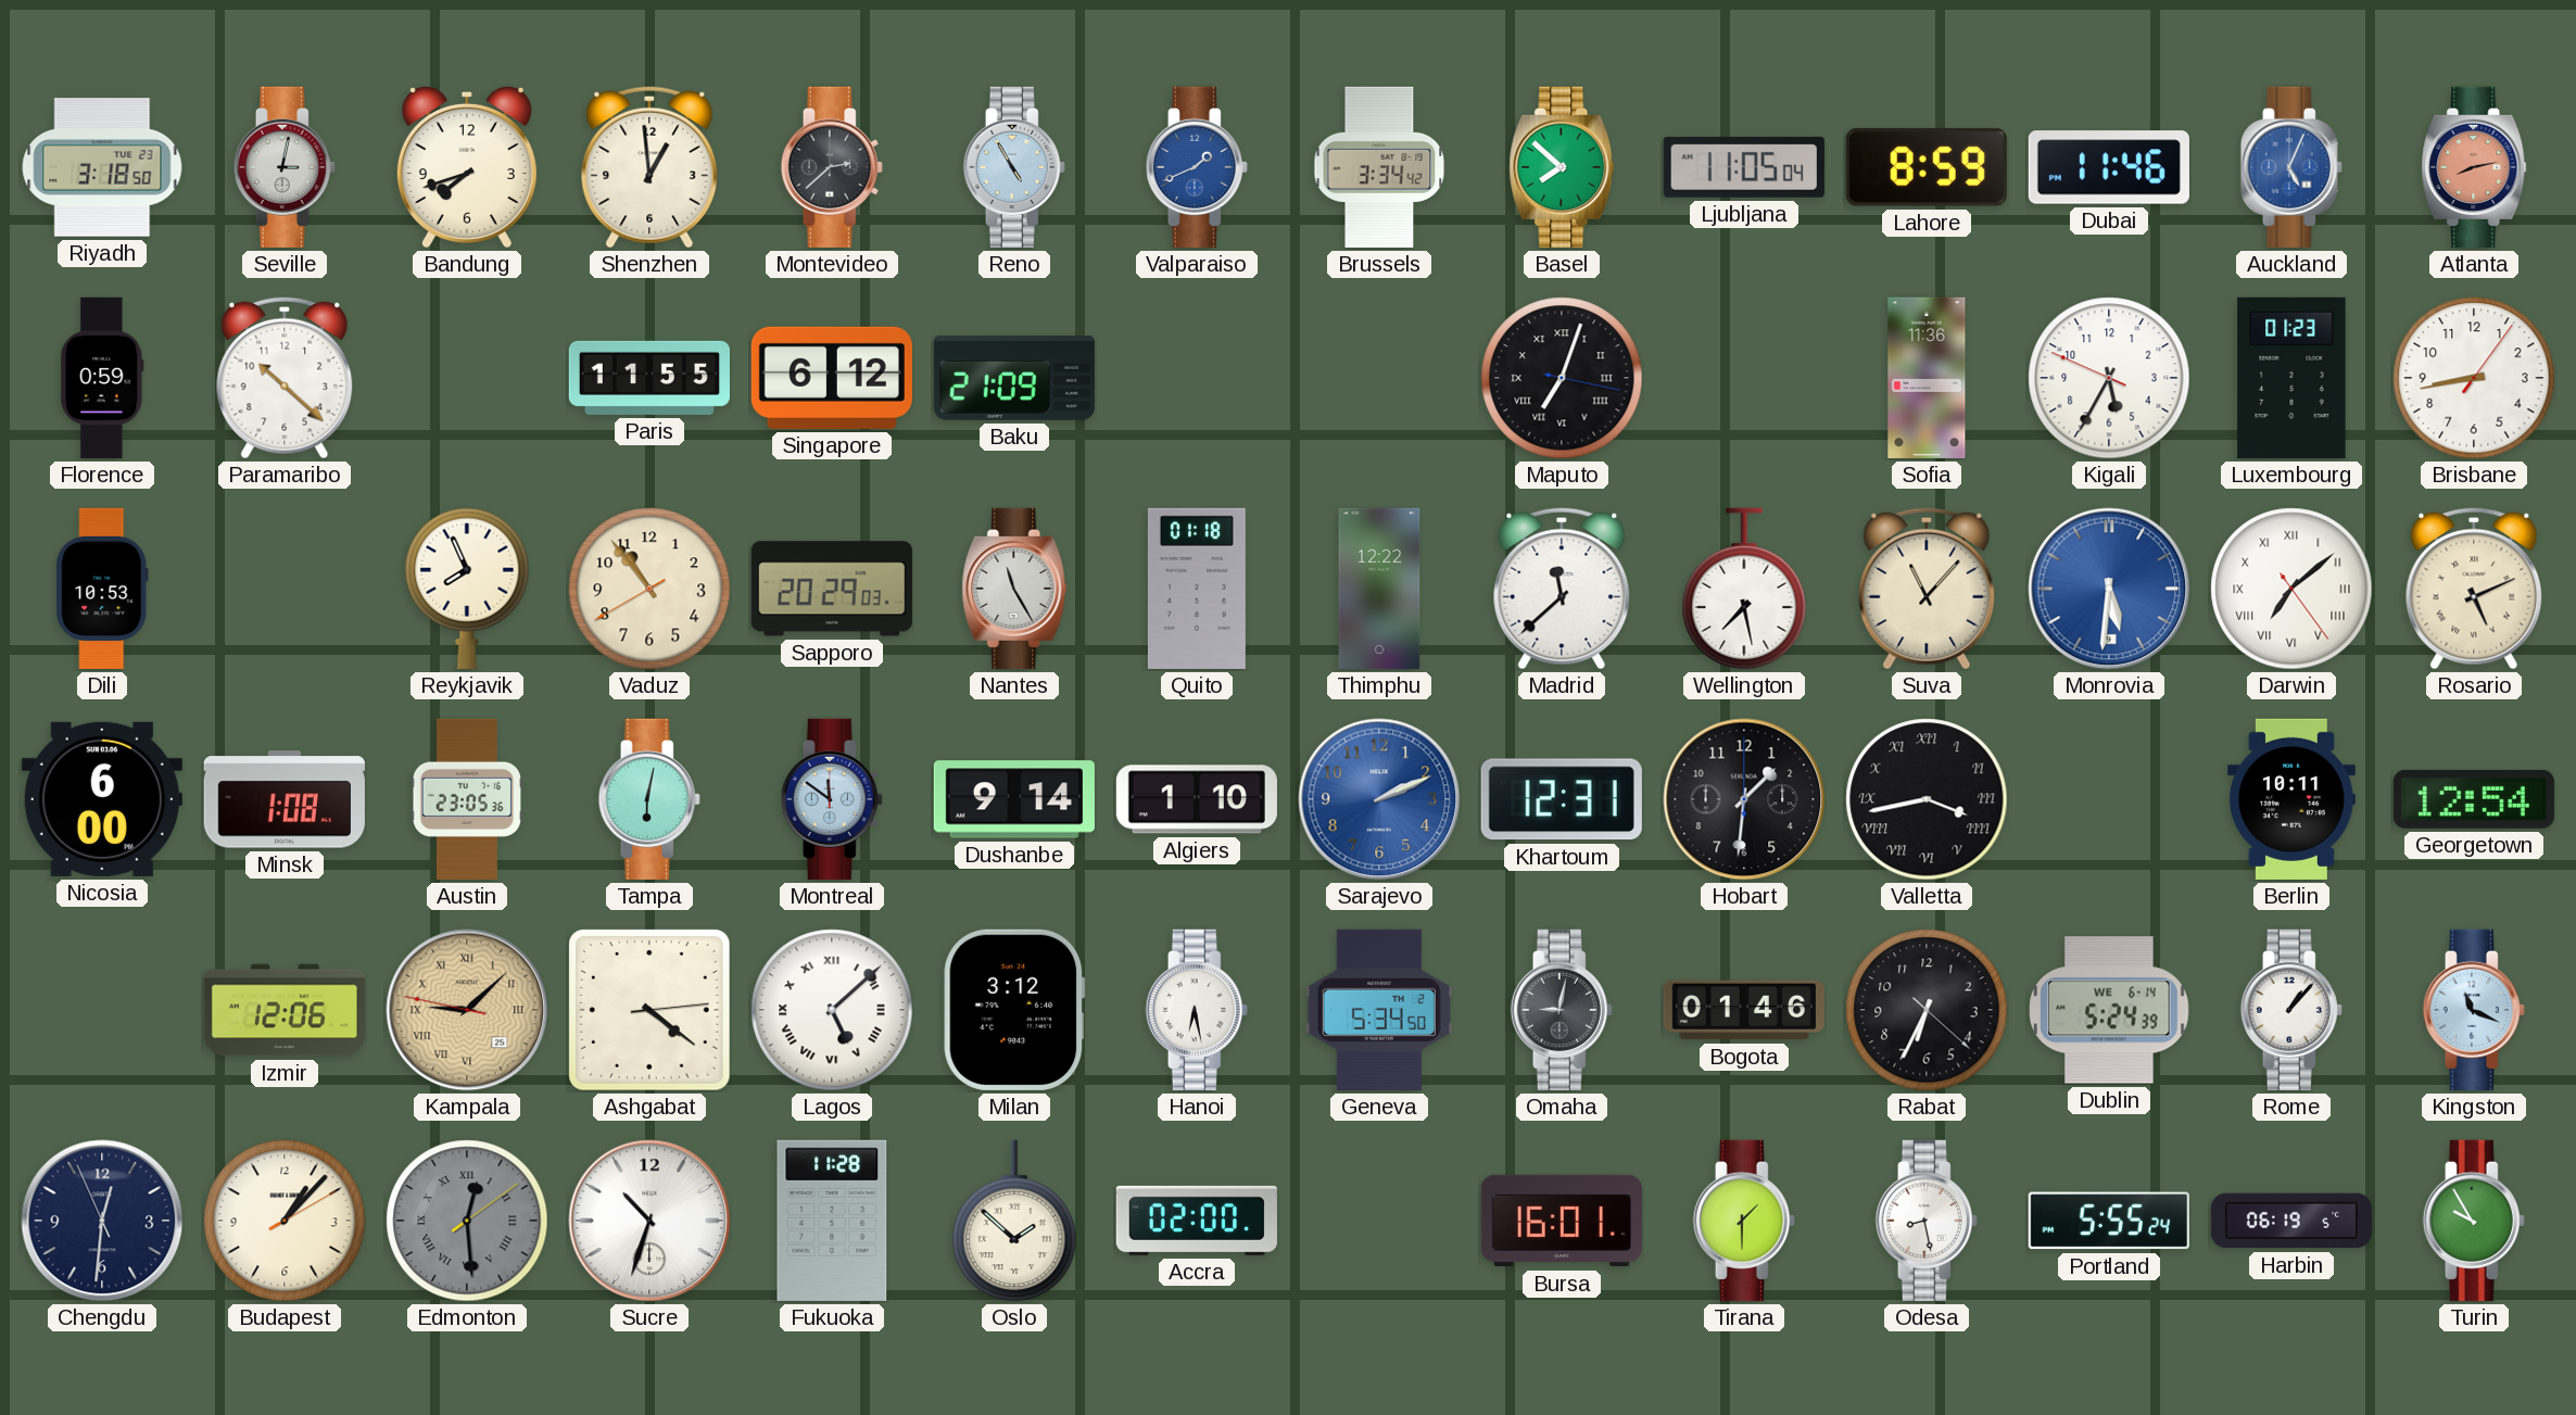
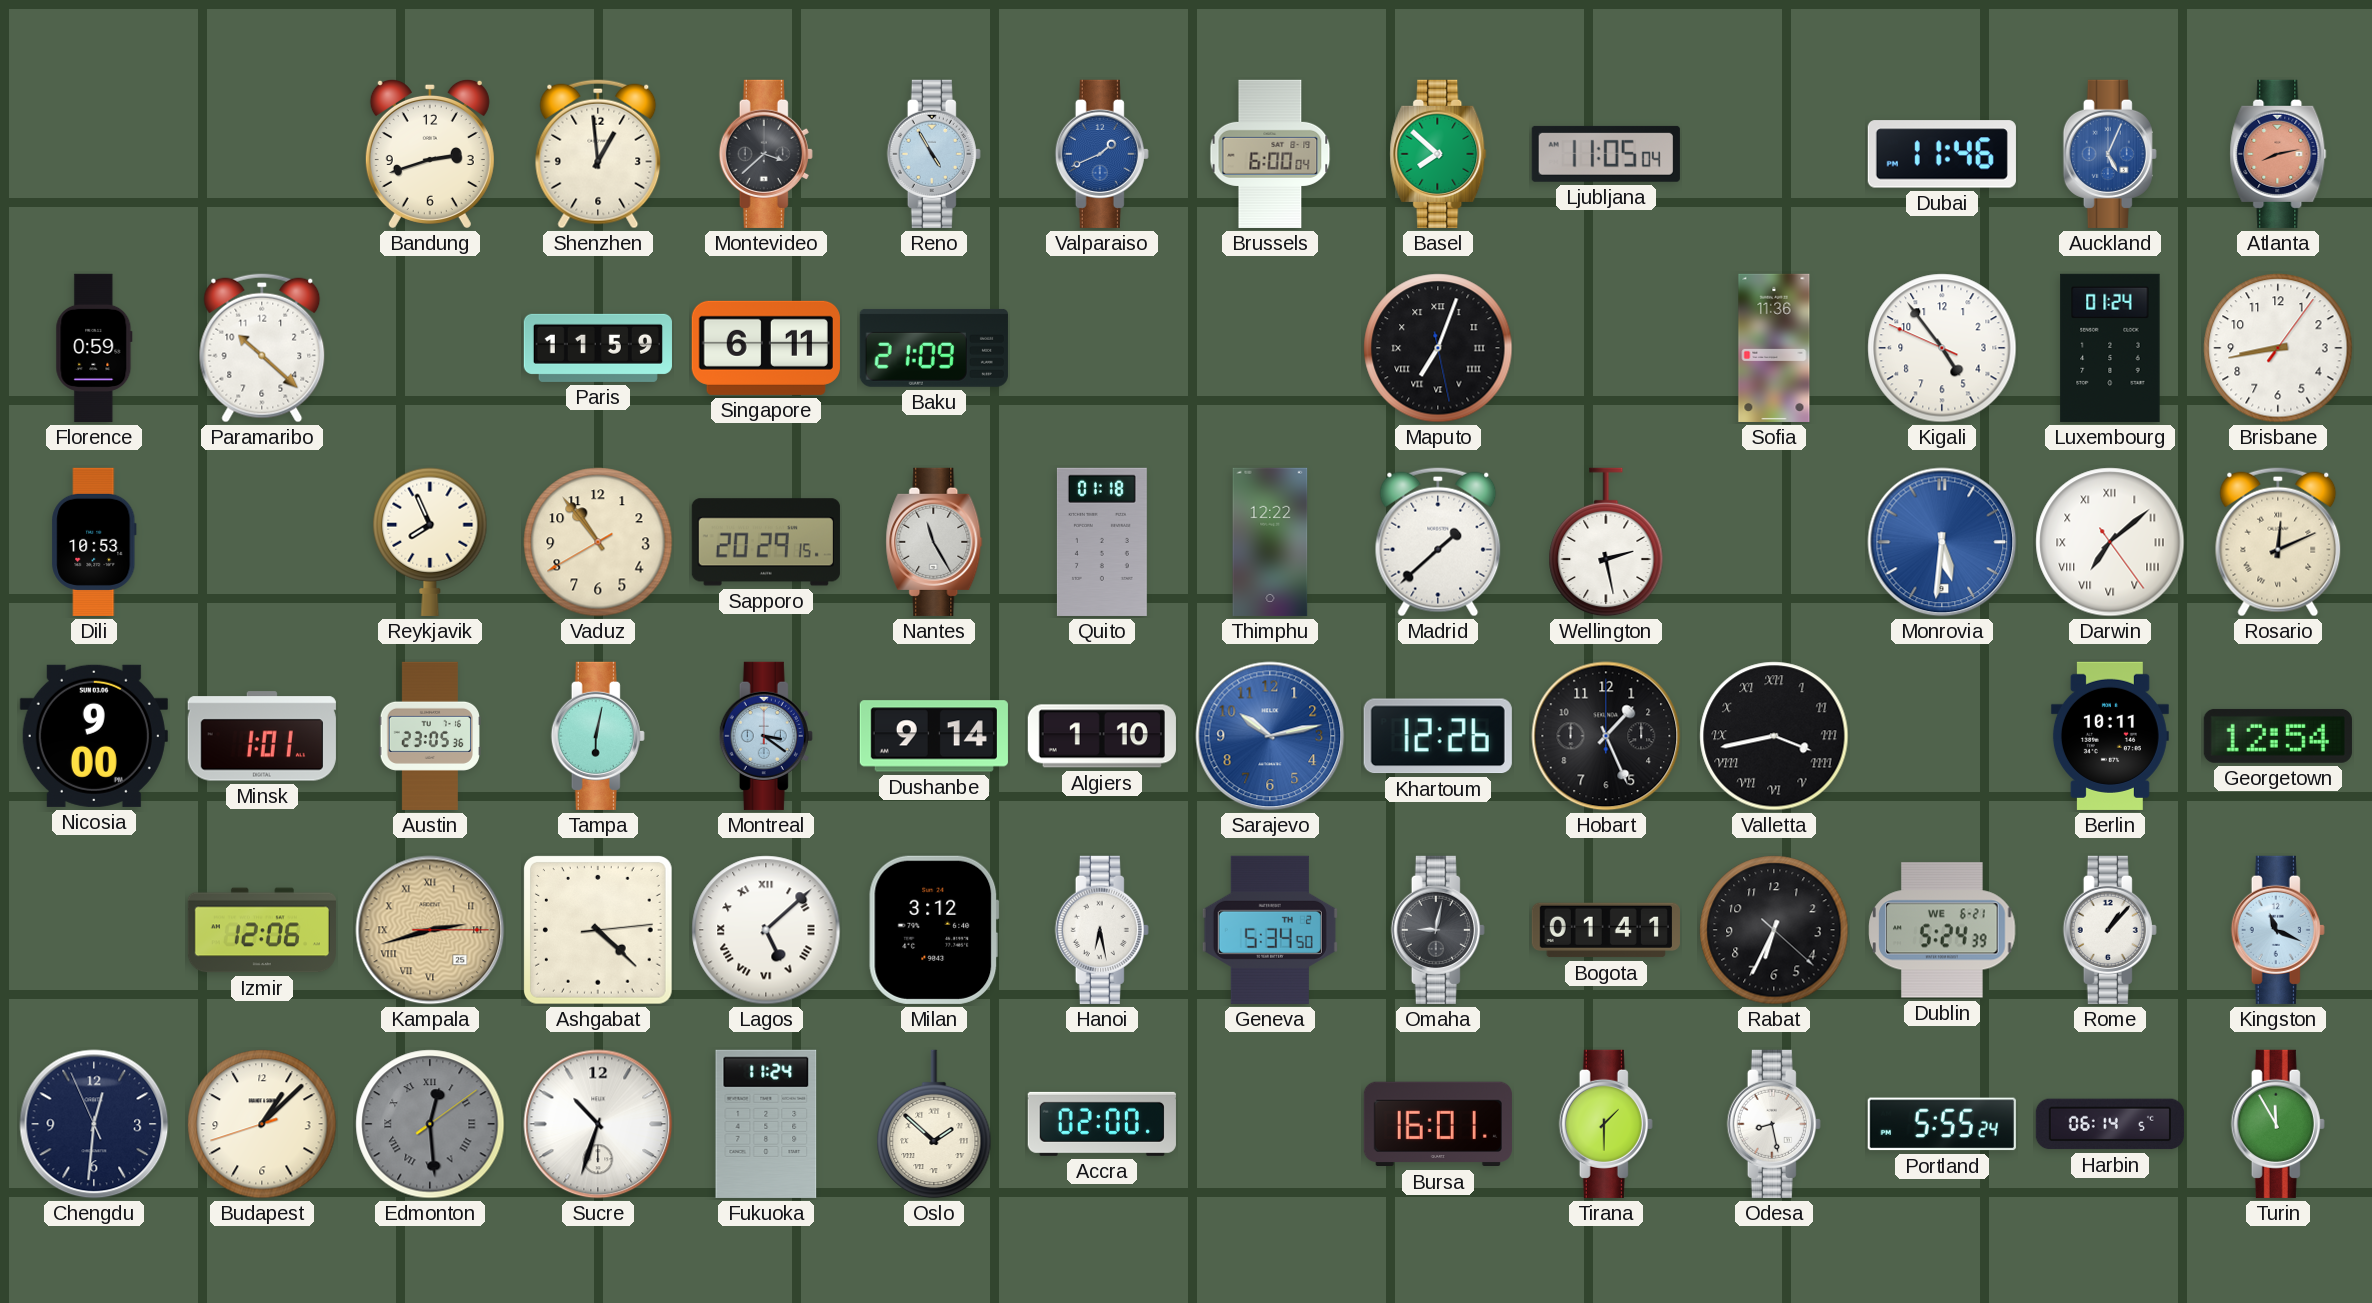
Riyadh: 3:18 -> none (102, 167)
Seville: 3:02 -> none (285, 167)
Bandung: 7:42 -> 2:42 (430, 153)
Montevideo: 2:38 -> 3:38 (766, 154)
Brussels: 3:34 -> 6:00 (1270, 154)
Lahore: 8:59 -> none (1927, 167)
Paris: 11:55 -> 11:59 (598, 348)
Singapore: 6:12 -> 6:11 (766, 348)
Maputo: 7:03:17 -> 7:03:28 (1438, 348)
Kigali: 5:34 -> 4:53 (1942, 348)
Luxembourg: 01:23 -> 01:24 (2110, 348)
Sapporo: 20:29:03 -> 20:29:15 (766, 542)
Madrid: 11:38 -> 1:38 (1438, 542)
Wellington: 7:28 -> 2:28 (1606, 542)
Suva: 11:07 -> none (1927, 589)
Rosario: 5:11 -> 12:11 (2278, 542)
Nicosia: 6:00 -> 9:00 (94, 736)
Minsk: 1:08 -> 1:01 (262, 736)
Montreal: 11:51 -> 3:21 (766, 736)
Sarajevo: 2:11 -> 10:13 (1270, 736)
Khartoum: 12:31 -> 12:26 (1438, 736)
Hobart: 1:31 -> 1:26 (1606, 736)
Kampala: 9:07 -> 2:42 (430, 930)
Ashgabat: 4:21 -> 4:22 (598, 930)
Bogota: 01:46 -> 01:41 (1606, 930)
Dublin date: WE 6-14 -> WE 6-21 (1942, 930)
Budapest: 1:07:10 -> 1:07:42 (262, 1124)
Fukuoka: 11:28 -> 11:24 (766, 1124)
Harbin: 06:19 -> 06:14 (2110, 1124)
Turin: 9:55 -> 11:55 (2278, 1124)
